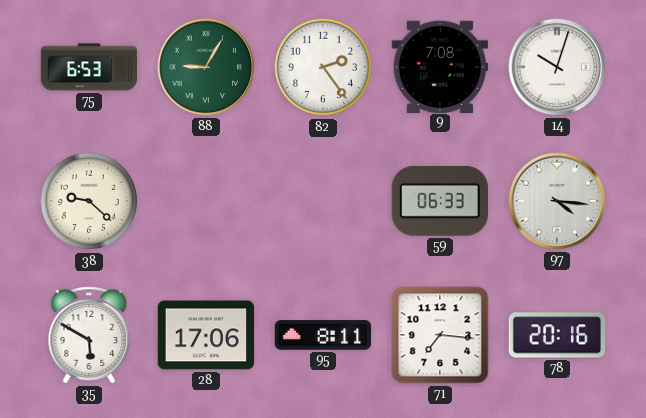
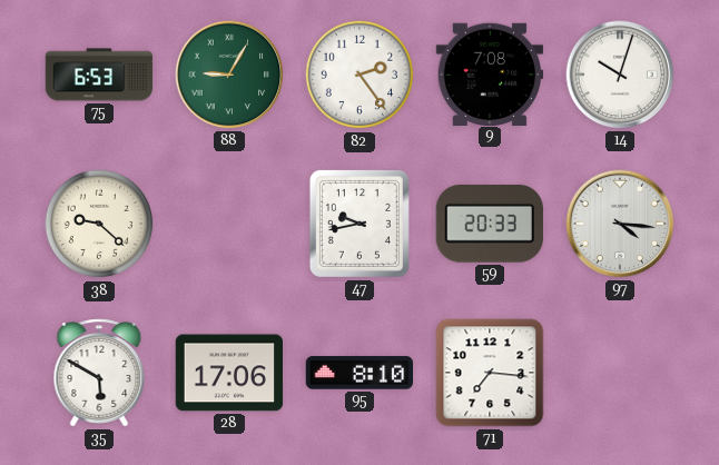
47: none -> 9:43 (359, 224)
59: 06:33 -> 20:33 (490, 224)
95: 8:11 -> 8:10 (359, 373)
78: 20:16 -> none (557, 335)
